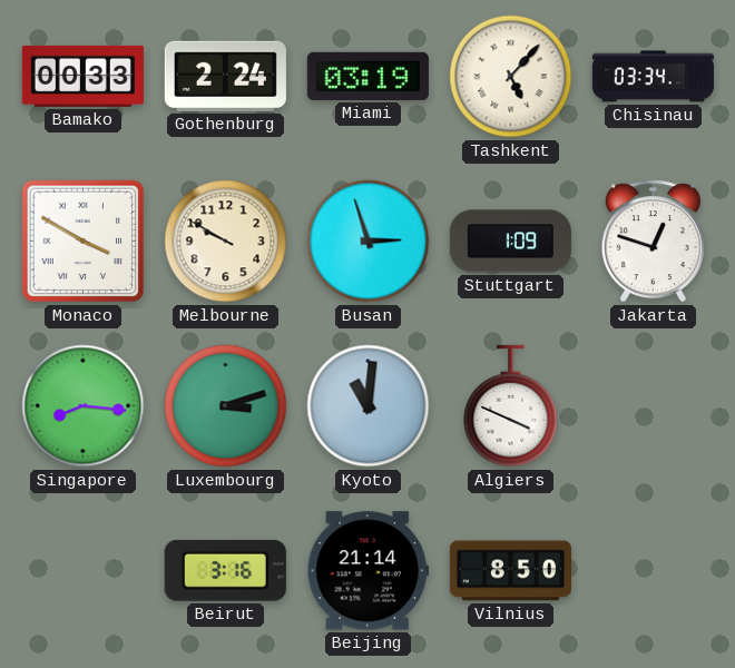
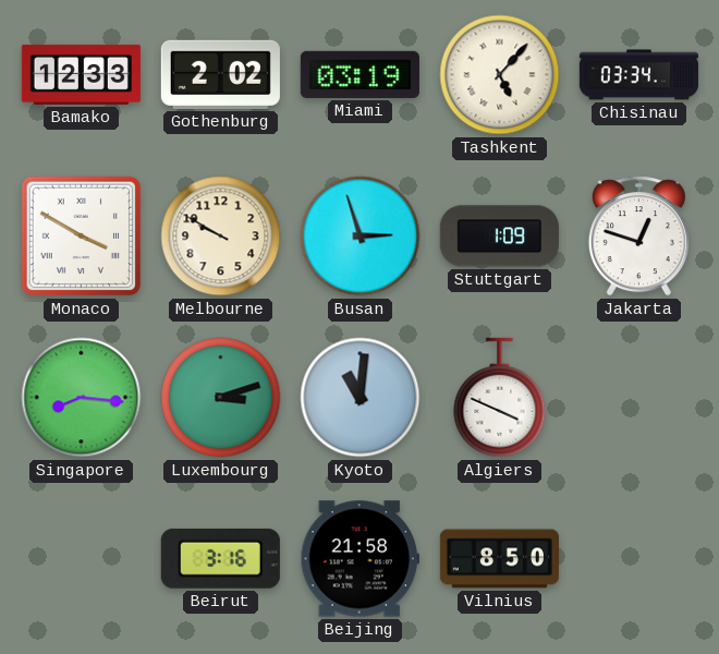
Bamako: 00:33 -> 12:33 (81, 74)
Gothenburg: 2:24 -> 2:02 (220, 74)
Beijing: 21:14 -> 21:58 (359, 559)
